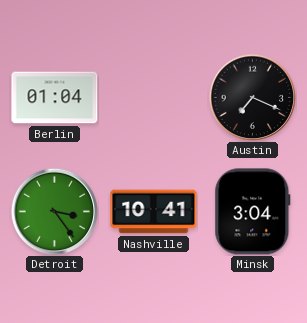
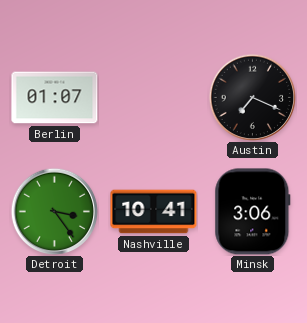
Berlin: 01:04 -> 01:07 (55, 98)
Minsk: 3:04 -> 3:06 (253, 212)
